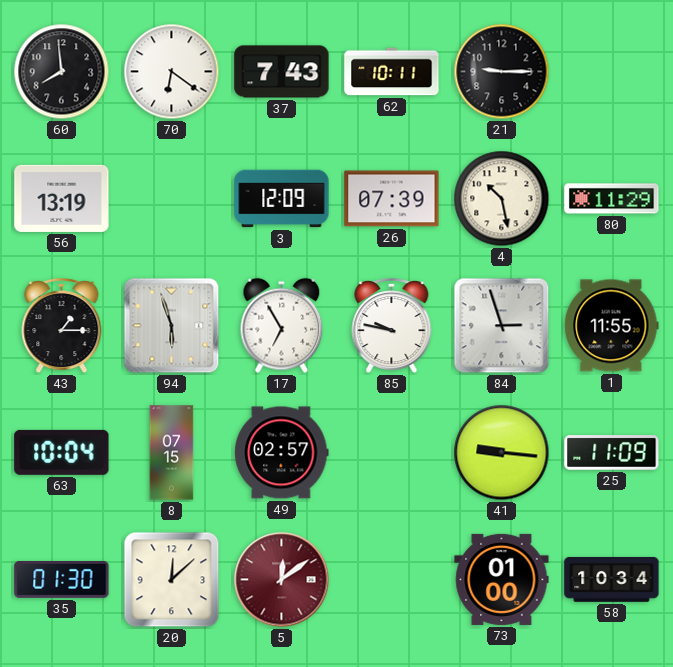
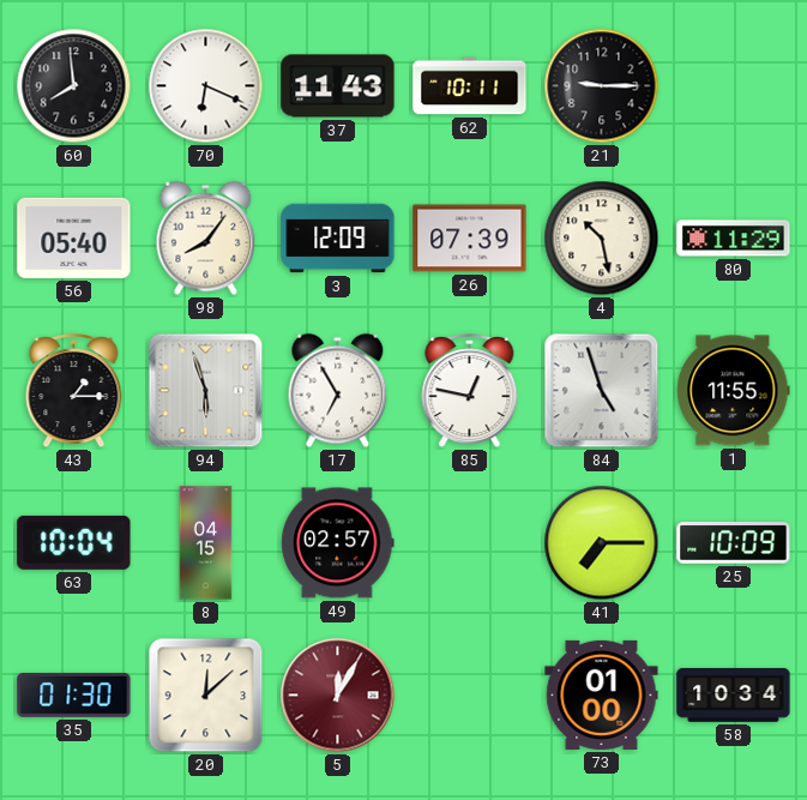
70: 6:21 -> 6:19 (206, 86)
37: 7:43 -> 11:43 (338, 86)
56: 13:19 -> 05:40 (74, 237)
98: none -> 8:06 (206, 239)
85: 9:47 -> 12:47 (470, 391)
84: 2:57 -> 4:57 (602, 391)
8: 07:15 -> 04:15 (206, 543)
41: 9:16 -> 7:15 (602, 543)
25: 11:09 -> 10:09 (734, 543)
5: 12:09 -> 12:05 (338, 696)
